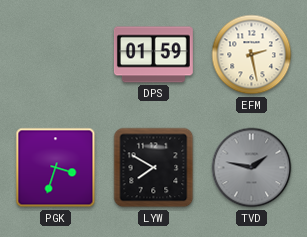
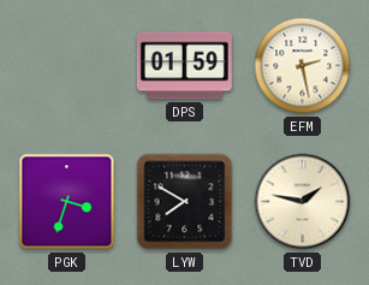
TVD dial: grey -> cream (303, 202)
